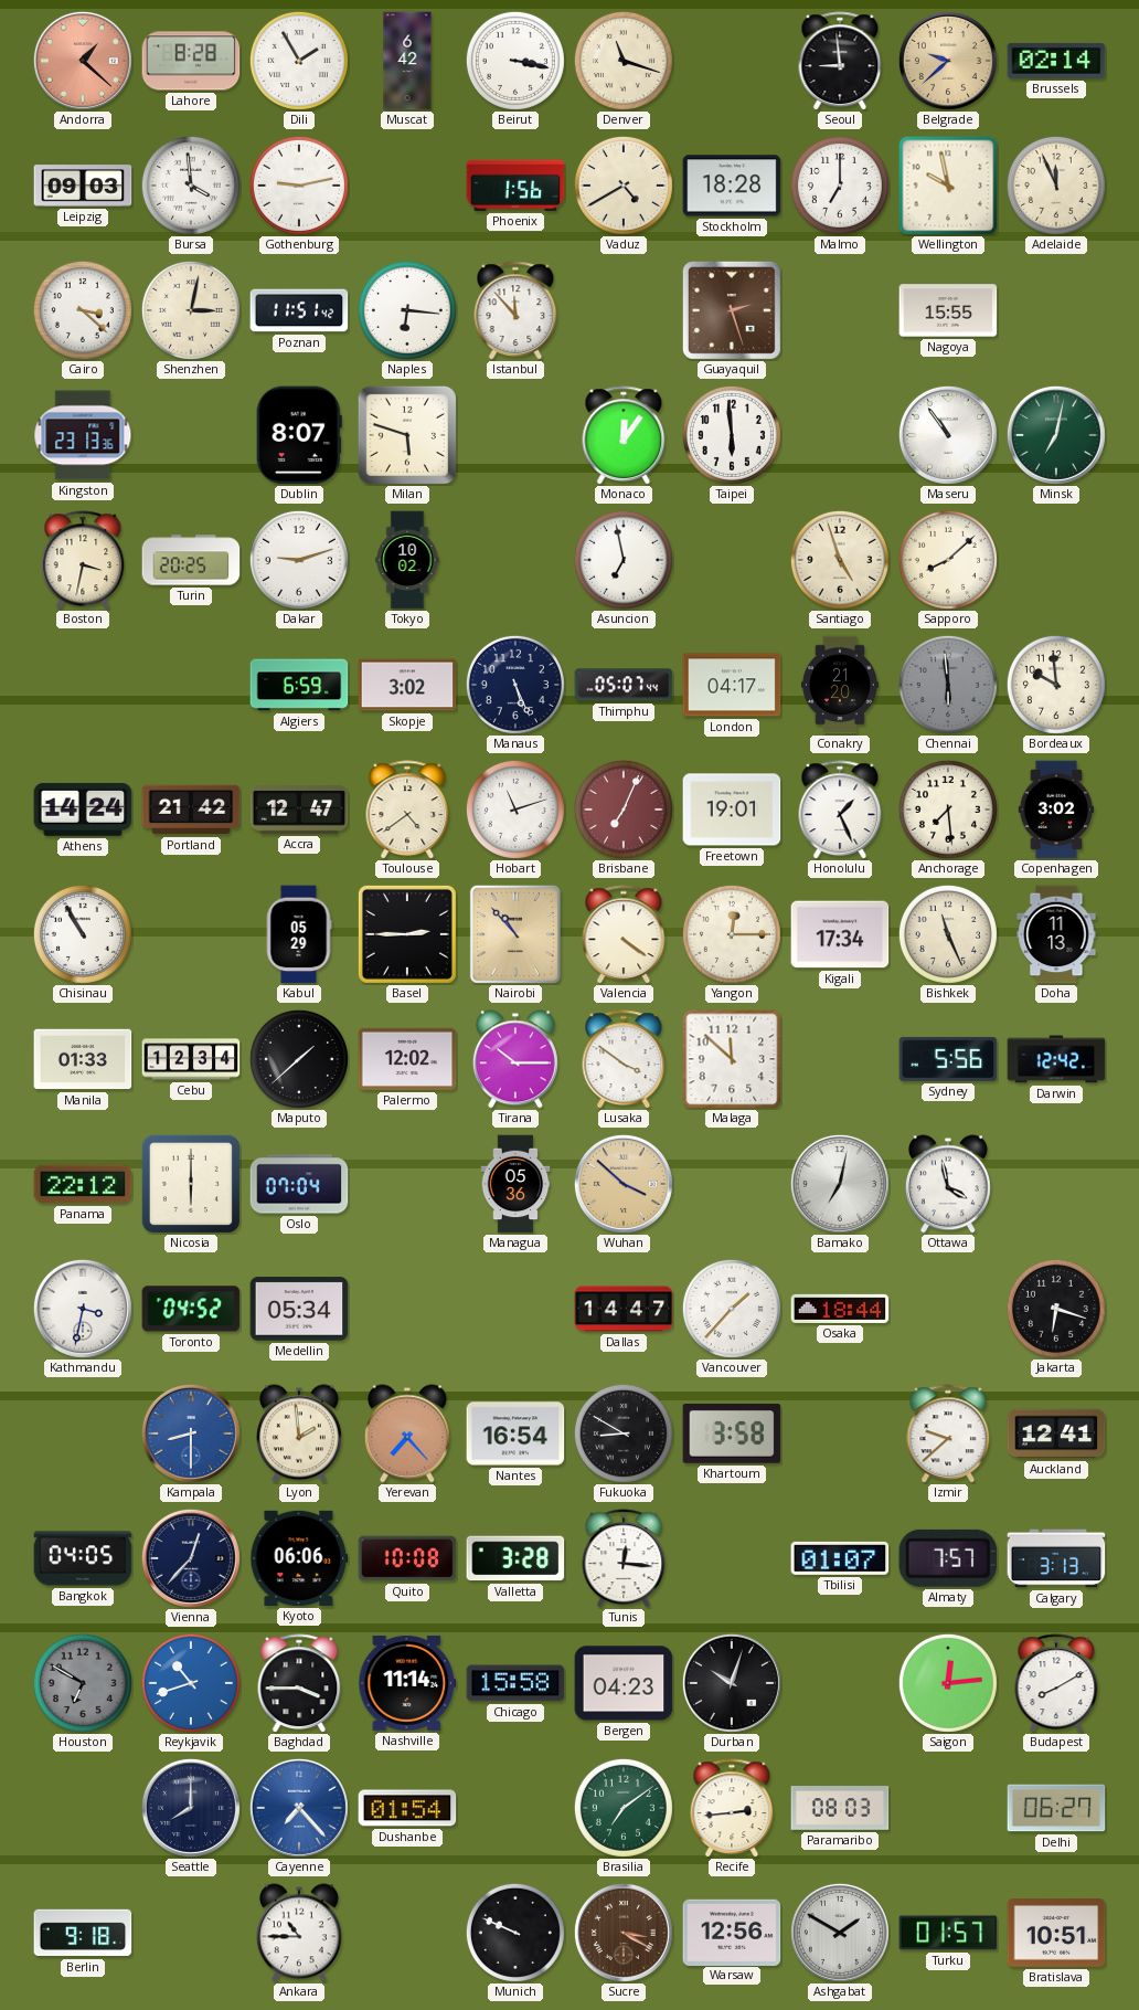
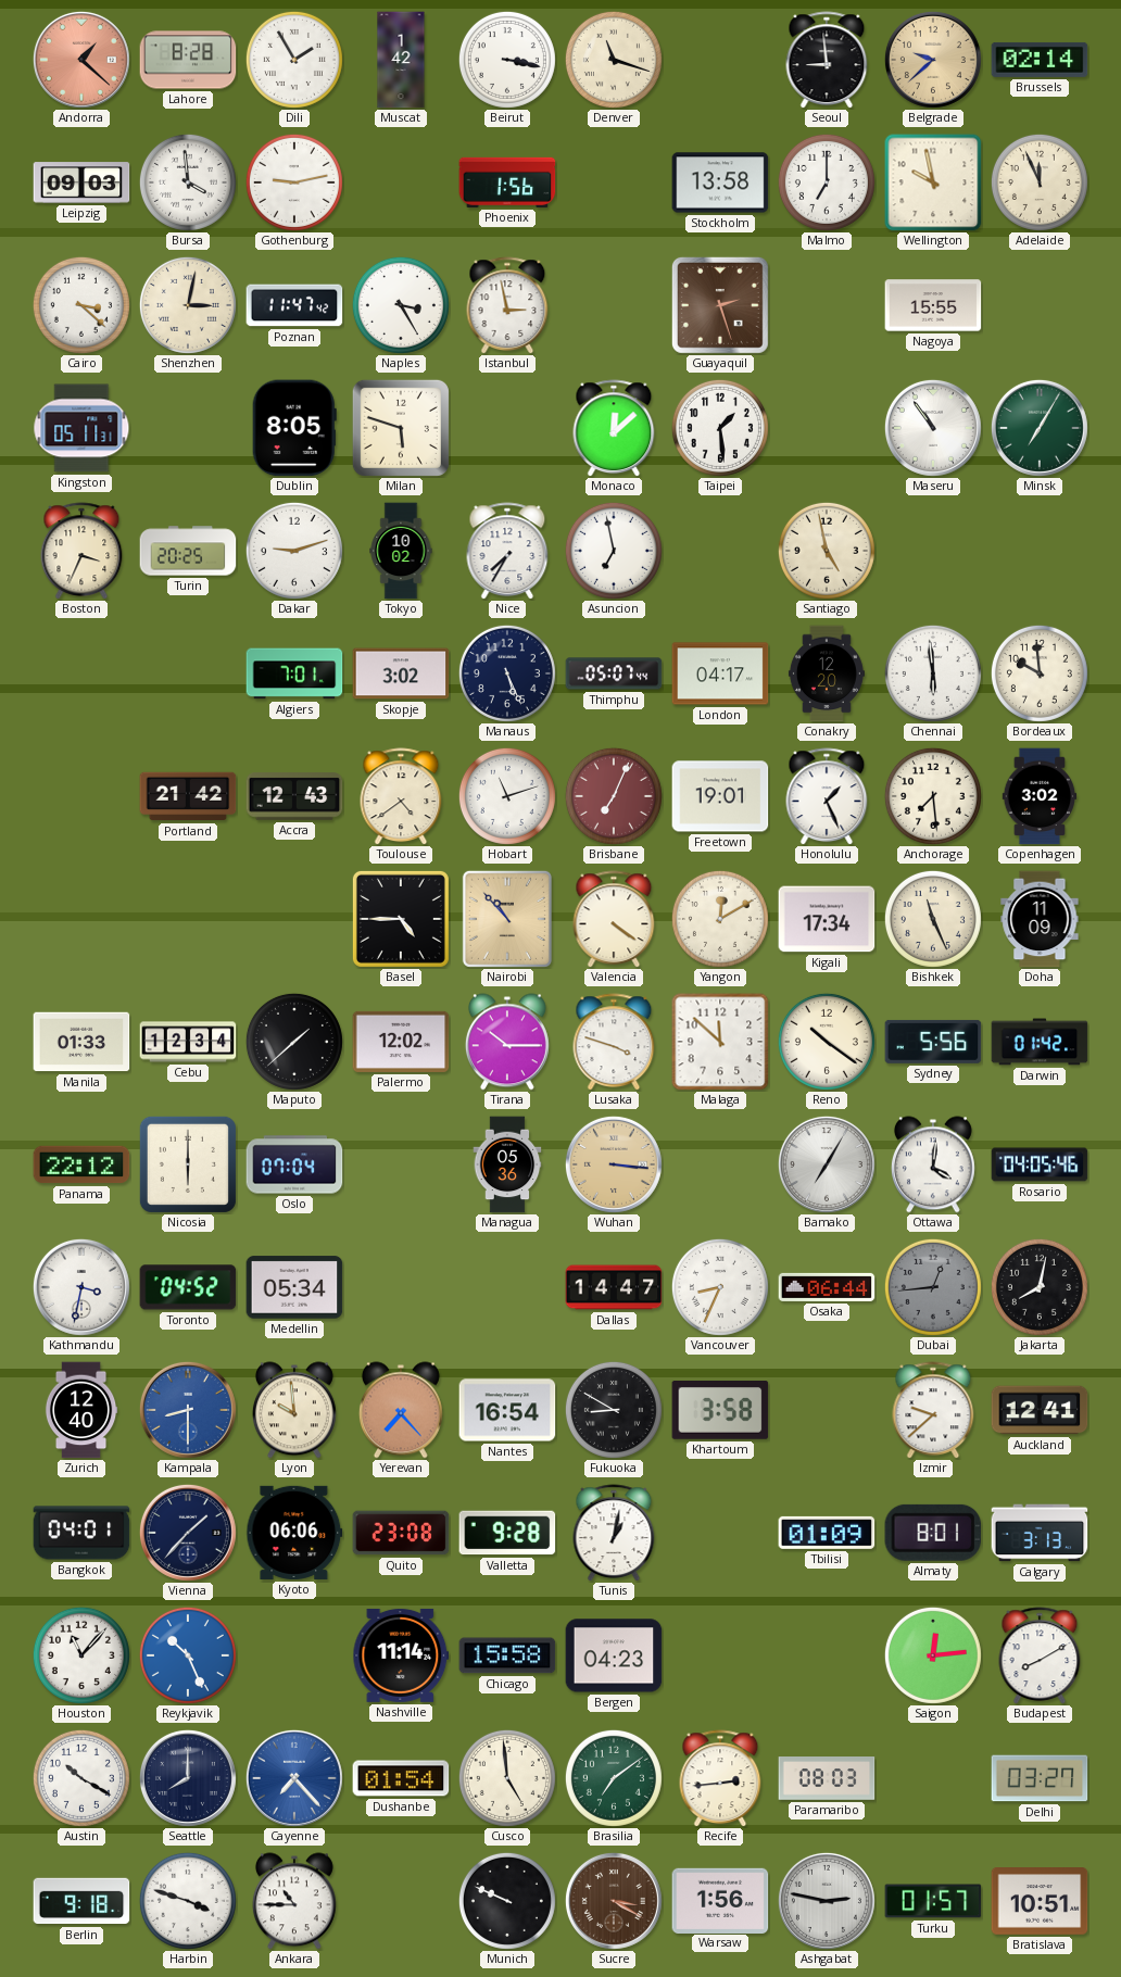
Muscat: 6:42 -> 1:42 (401, 60)
Vaduz: 4:40 -> none (624, 186)
Stockholm: 18:28 -> 13:58 (720, 182)
Poznan: 11:51 -> 11:47 (294, 305)
Naples: 6:16 -> 3:25 (401, 305)
Istanbul: 11:53 -> 2:58 (507, 305)
Kingston: 23:13 -> 05:11 (81, 428)
Dublin: 8:07 -> 8:05 (294, 428)
Monaco: 12:06 -> 12:08 (614, 428)
Taipei: 5:59 -> 1:29 (720, 428)
Minsk: 7:02 -> 7:05 (1040, 428)
Boston: 3:32 -> 3:34 (81, 551)
Nice: none -> 7:35 (507, 551)
Santiago: 4:57 -> 4:58 (827, 551)
Sapporo: 8:08 -> none (948, 560)
Algiers: 6:59 -> 7:01 (294, 673)
Conakry: 21:20 -> 12:20 (827, 673)
Chennai dial: grey -> white (933, 673)
Athens: 14:24 -> none (83, 810)
Accra: 12:47 -> 12:43 (294, 796)
Chisinau: 10:55 -> none (83, 934)
Kabul: 05:29 -> none (299, 934)
Basel: 2:45 -> 4:45 (401, 919)
Yangon: 12:15 -> 12:10 (720, 919)
Doha: 11:13 -> 11:09 (1040, 919)
Lusaka: 3:51 -> 3:48 (614, 1042)
Reno: none -> 10:21 (827, 1042)
Darwin: 12:42 -> 01:42 (1040, 1042)
Wuhan: 3:52 -> 3:16 (614, 1164)
Bamako: 7:02 -> 7:05 (827, 1164)
Ottawa: 3:58 -> 4:01 (933, 1164)
Rosario: none -> 04:05 (1040, 1164)
Vancouver: 1:37 -> 8:34 (720, 1287)
Osaka: 18:44 -> 06:44 (827, 1287)
Dubai: none -> 12:44 (933, 1287)
Jakarta: 6:18 -> 8:02 (1040, 1287)
Zurich: none -> 12:40 (81, 1410)
Lyon: 1:59 -> 9:59 (294, 1410)
Bangkok: 04:05 -> 04:01 (81, 1533)
Vienna: 12:37 -> 1:37 (188, 1533)
Quito: 10:08 -> 23:08 (401, 1533)
Valletta: 3:28 -> 9:28 (507, 1533)
Tunis: 12:16 -> 1:02 (614, 1533)
Tbilisi: 01:07 -> 01:09 (827, 1533)
Almaty: 7:57 -> 8:01 (933, 1533)
Houston: 6:50 -> 11:07 (81, 1655)
Houston dial: grey -> white (81, 1655)
Reykjavik: 10:42 -> 10:26 (188, 1655)
Baghdad: 3:45 -> none (299, 1683)
Durban: 10:03 -> none (732, 1683)
Austin: none -> 10:20 (81, 1778)
Cusco: none -> 4:59 (507, 1778)
Delhi: 06:27 -> 03:27 (1040, 1778)
Harbin: none -> 3:48 (188, 1901)
Warsaw: 12:56 -> 1:56 (720, 1900)
Ashgabat: 1:50 -> 2:47 (827, 1901)
